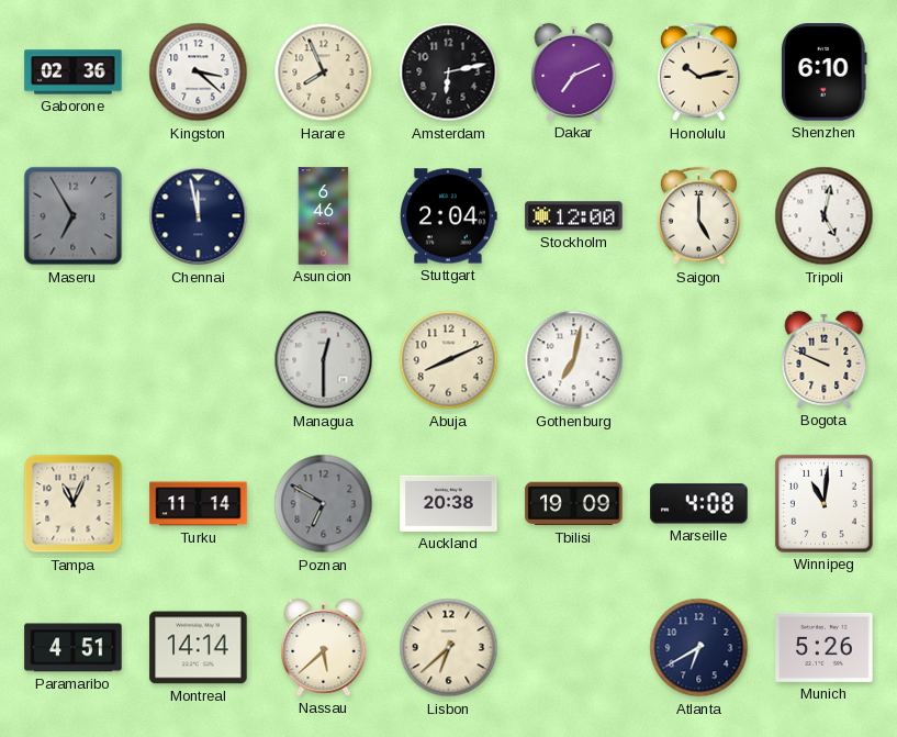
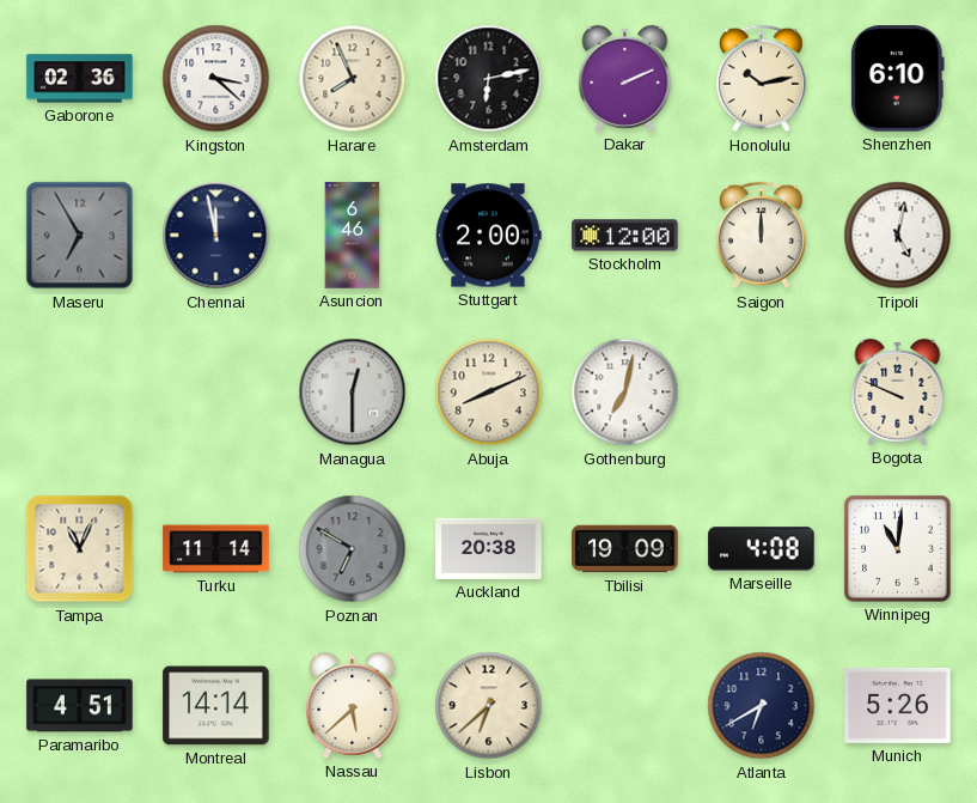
Dakar: 7:11 -> 2:11 (625, 78)
Stuttgart: 2:04 -> 2:00 (489, 236)
Saigon: 5:00 -> 12:00 (761, 236)
